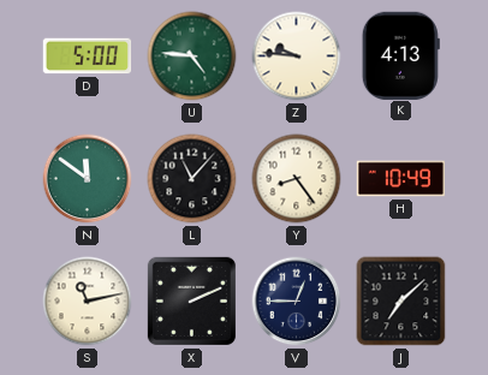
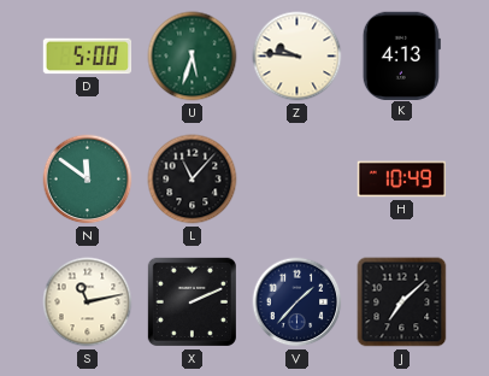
U: 4:46 -> 5:33 (193, 57)
Y: 8:24 -> none (297, 179)
V: 12:45 -> 1:37 (297, 302)
